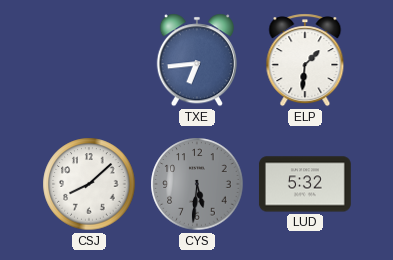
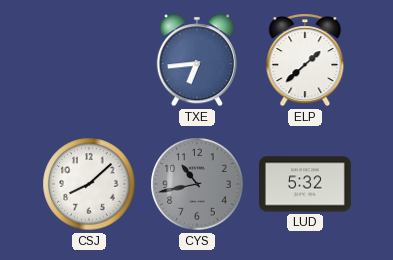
ELP: 1:31 -> 1:38 (305, 60)
CYS: 5:31 -> 10:43 (197, 184)
